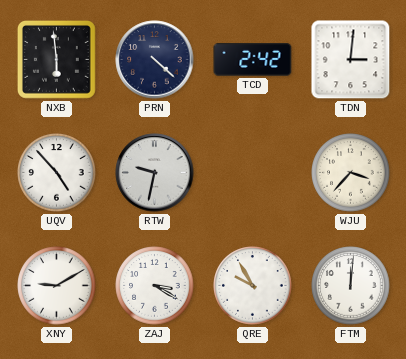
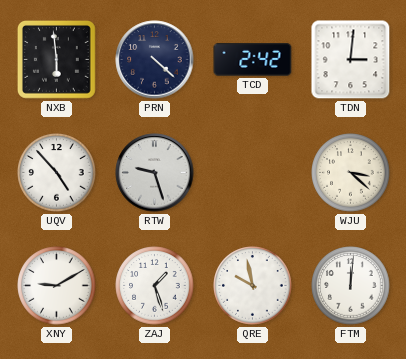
RTW: 9:32 -> 9:27 (155, 173)
WJU: 3:37 -> 3:22 (351, 173)
ZAJ: 3:20 -> 1:27 (155, 286)
QRE: 9:55 -> 9:58 (253, 286)
